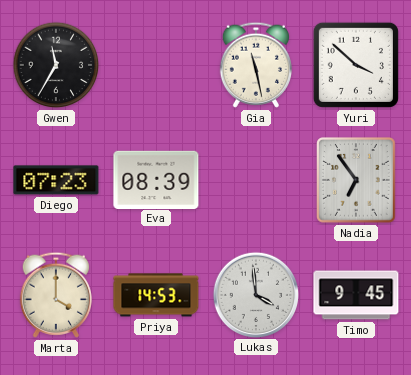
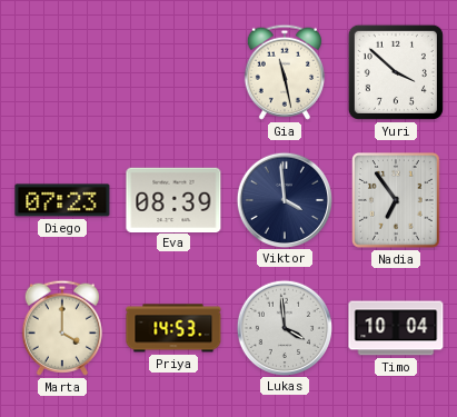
Gwen: 11:35 -> none (56, 65)
Viktor: none -> 3:59 (284, 199)
Timo: 9:45 -> 10:04 (396, 328)
